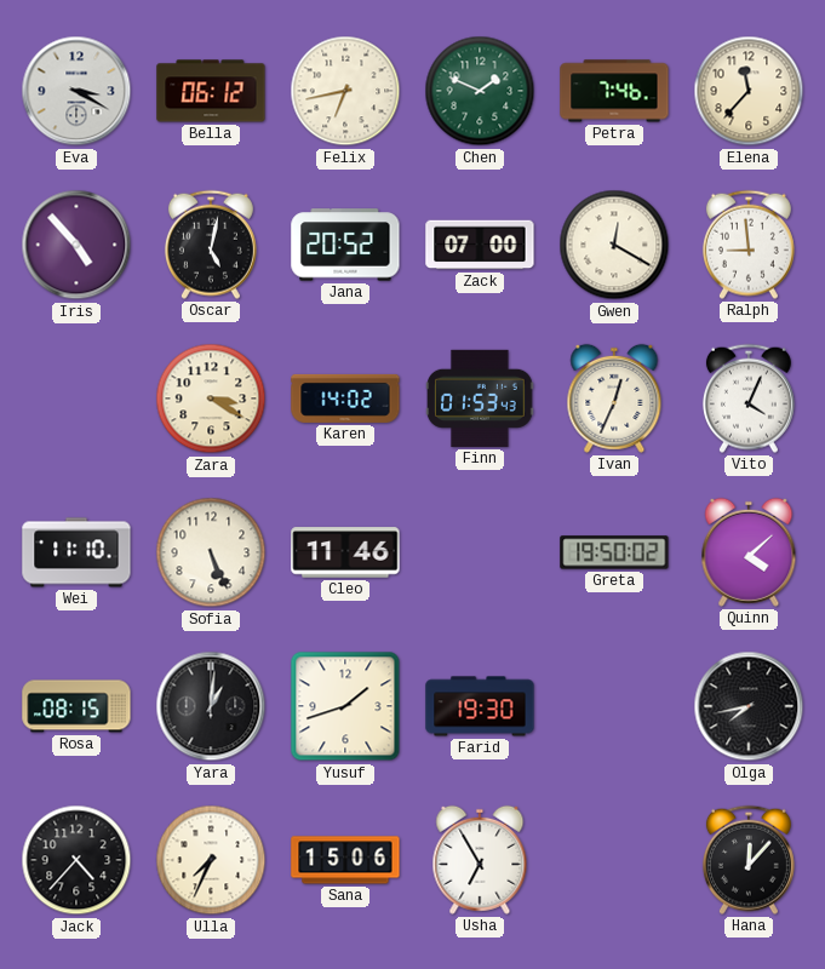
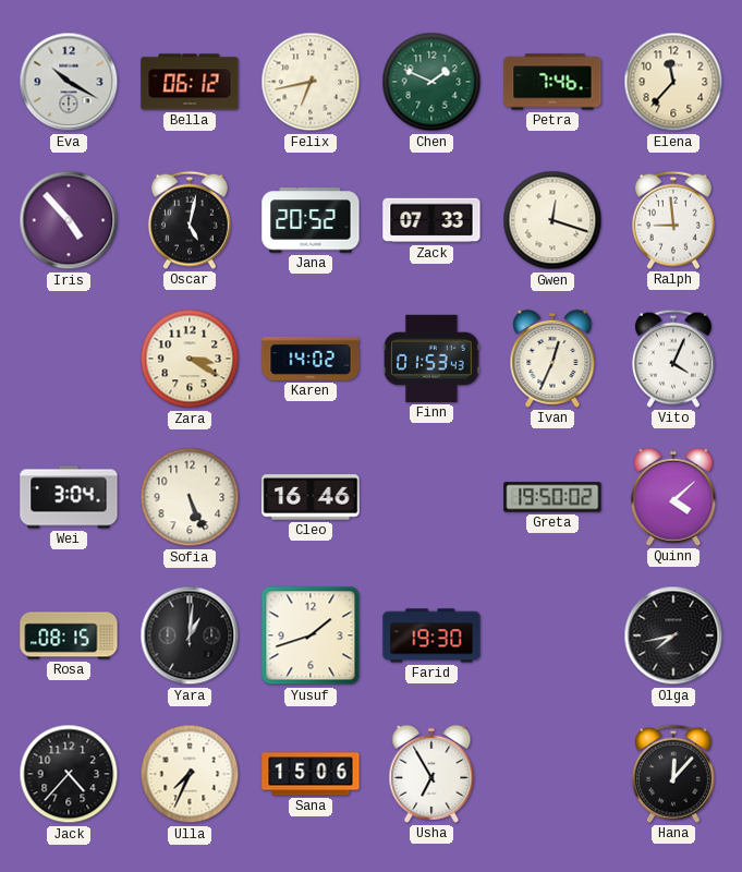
Eva: 3:20 -> 10:20 (69, 82)
Zack: 07:00 -> 07:33 (431, 220)
Gwen: 12:20 -> 12:18 (552, 220)
Wei: 11:10 -> 3:04 (69, 497)
Cleo: 11:46 -> 16:46 (311, 497)
